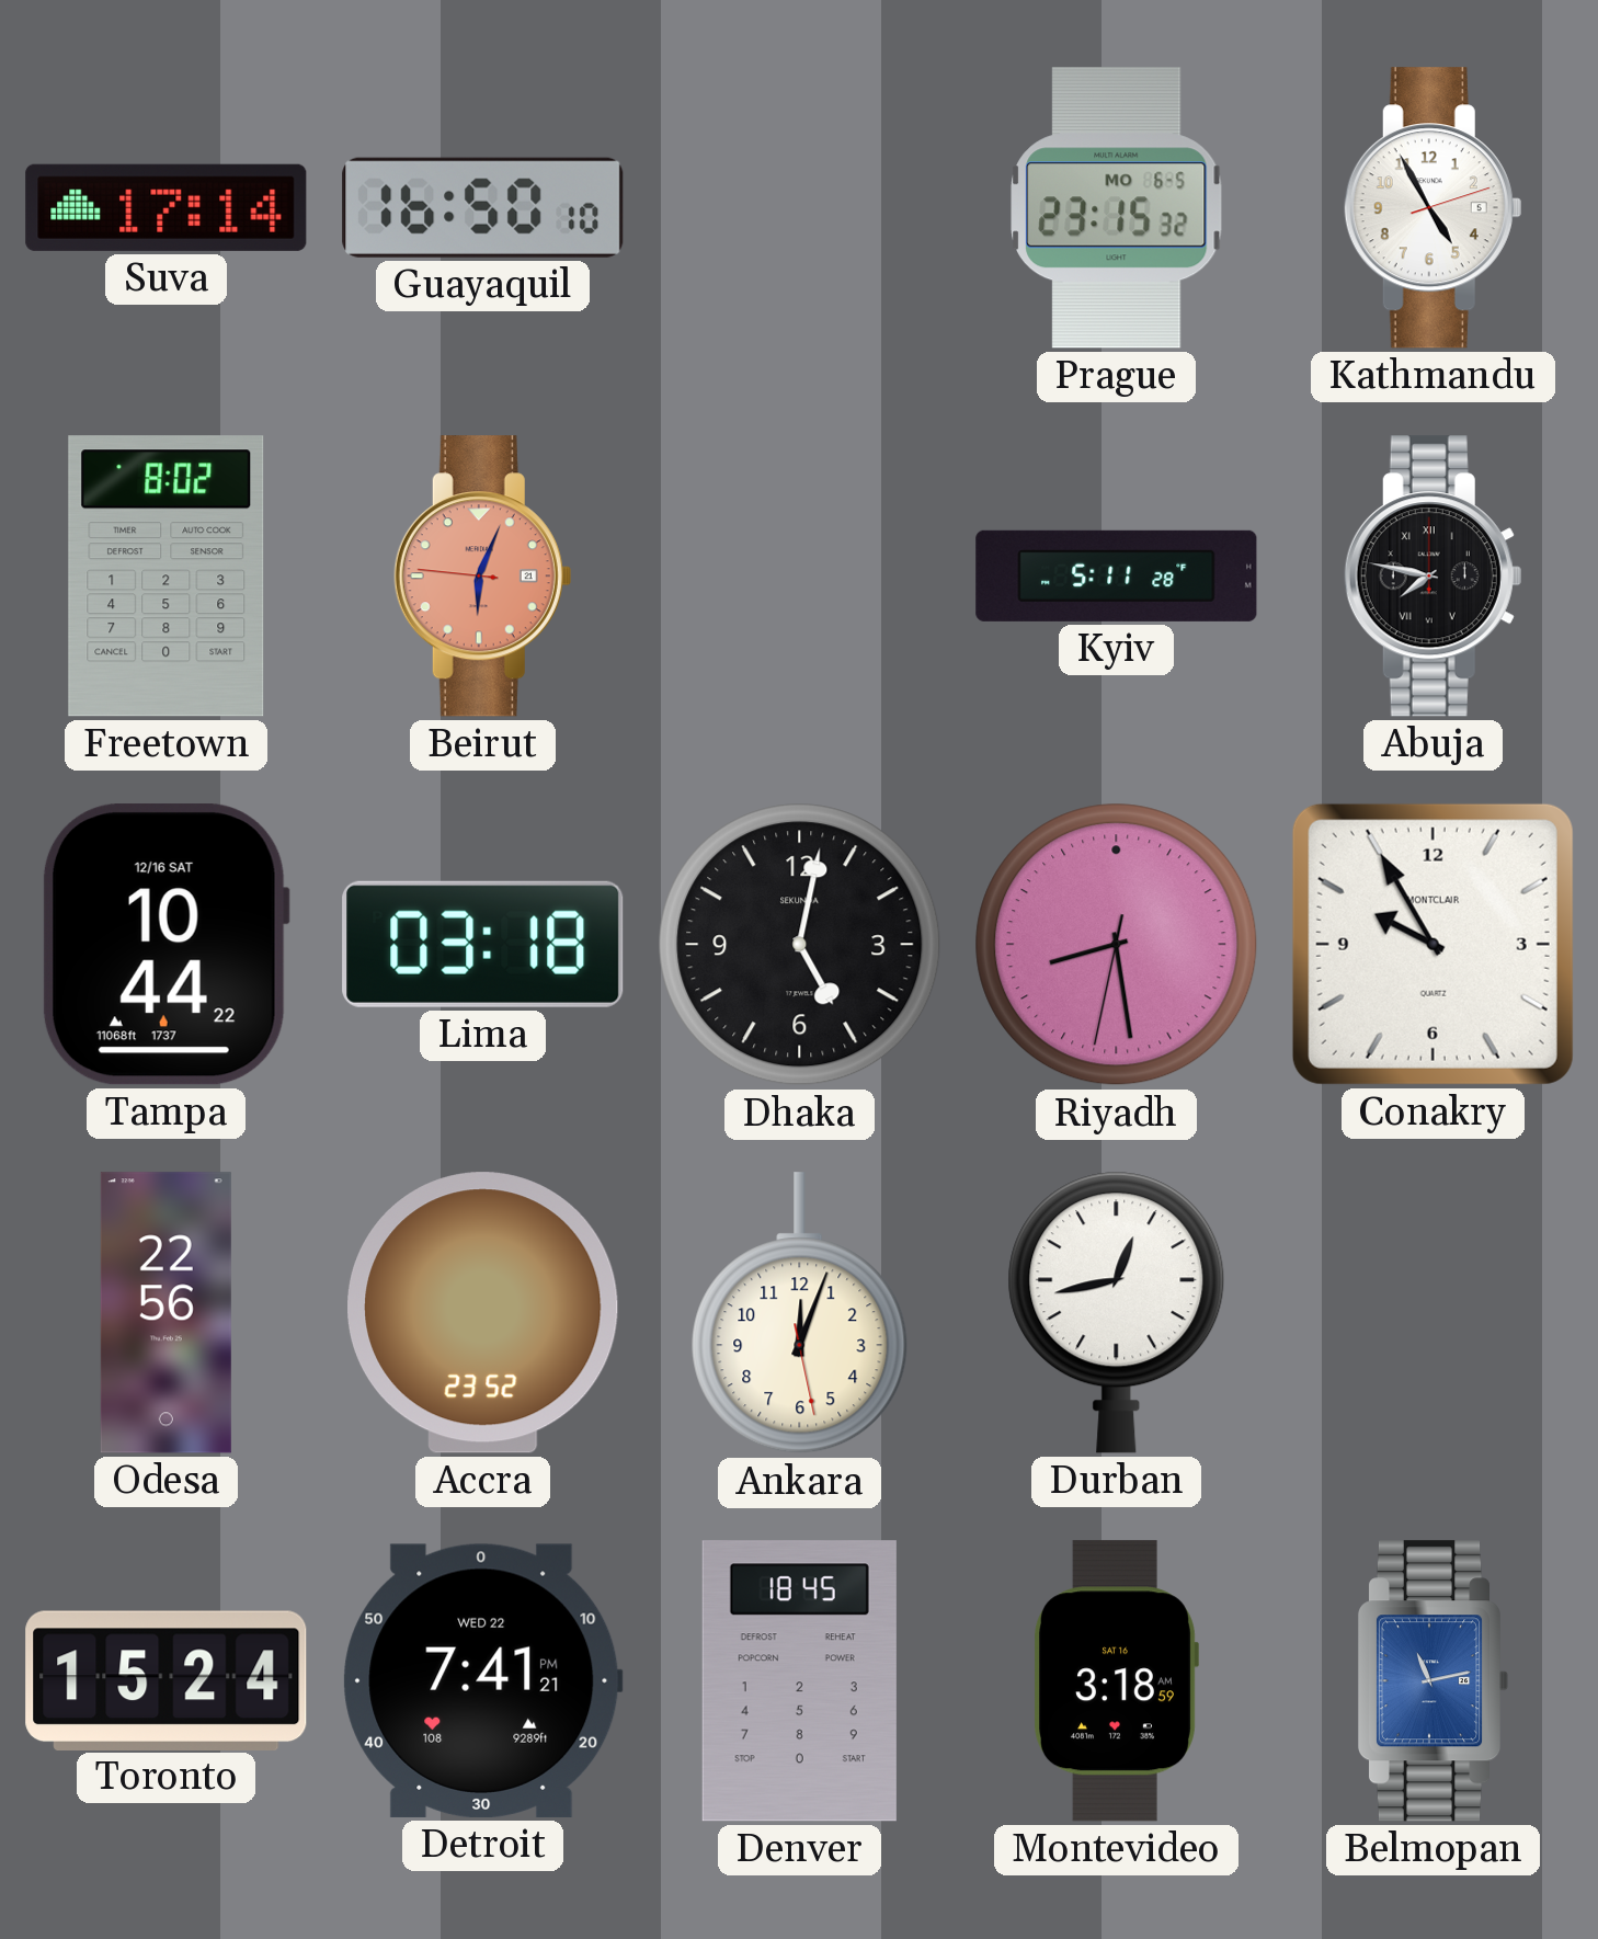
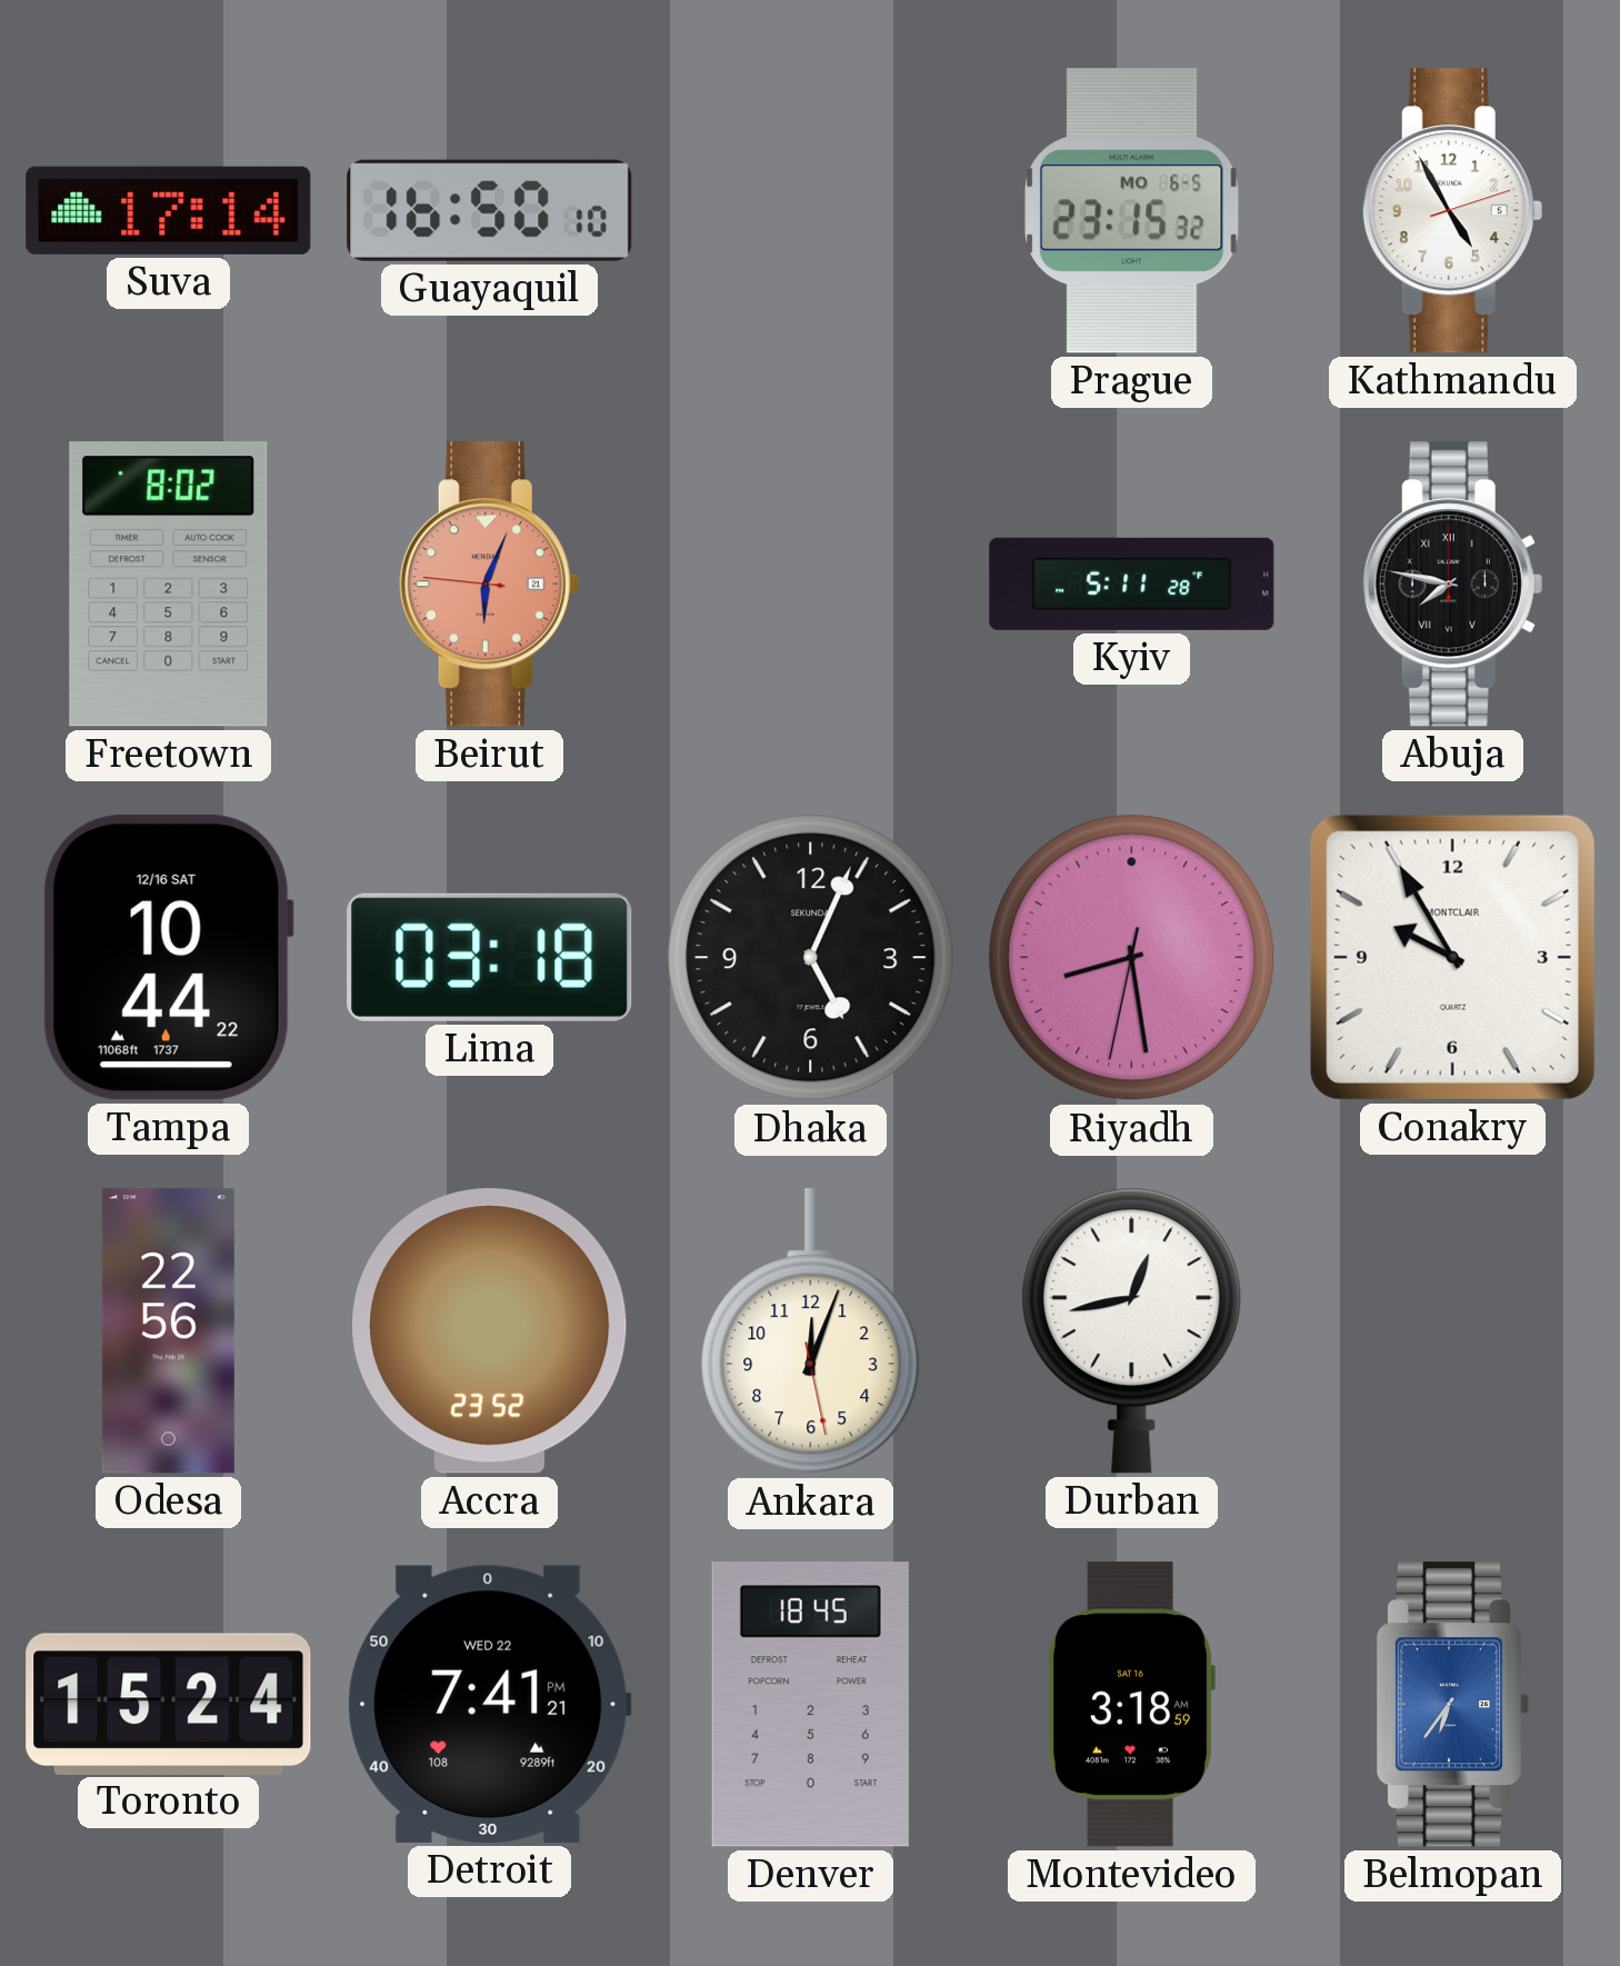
Dhaka: 5:02 -> 5:04 (811, 958)
Belmopan: 11:13 -> 6:36 (1453, 1705)
